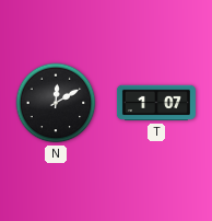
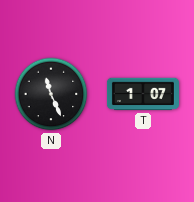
N: 12:10 -> 11:26 (51, 94)
